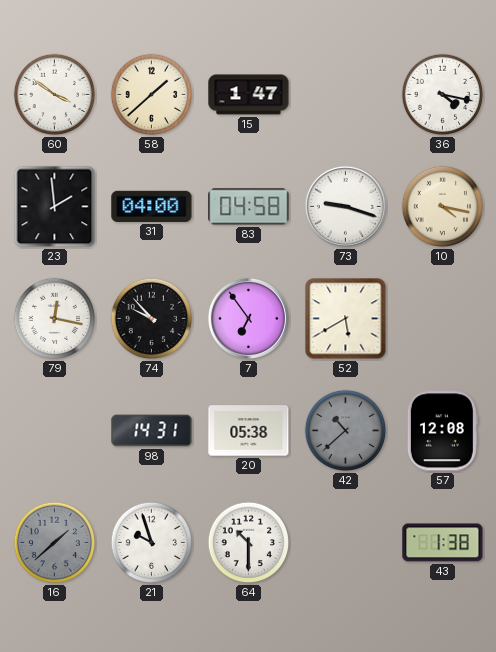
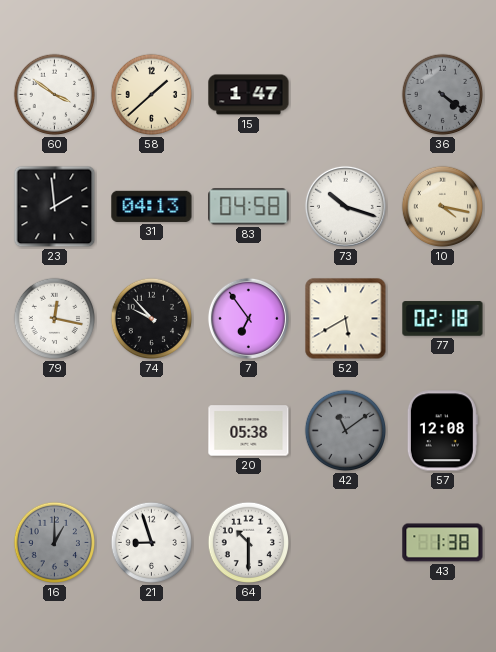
36: 4:17 -> 4:21 (443, 95)
36 dial: white -> grey (443, 95)
31: 04:00 -> 04:13 (152, 206)
73: 9:18 -> 10:18 (345, 206)
77: none -> 02:18 (443, 319)
98: 14:31 -> none (152, 431)
42: 10:38 -> 11:09 (346, 431)
16: 1:38 -> 1:00 (55, 543)
21: 9:57 -> 8:57 (152, 543)
